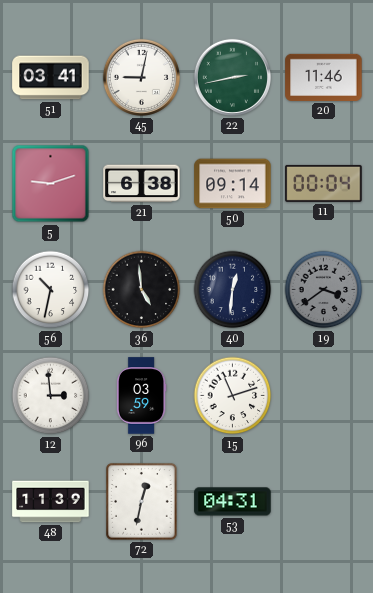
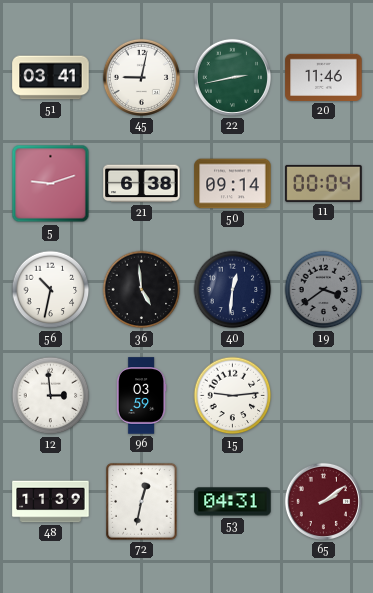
15: 11:12 -> 9:14 (233, 396)
65: none -> 2:09 (323, 501)
